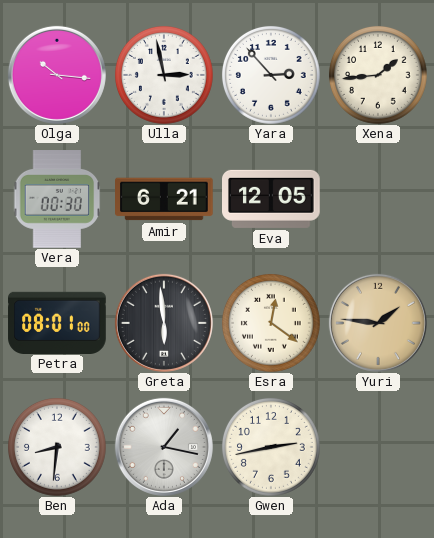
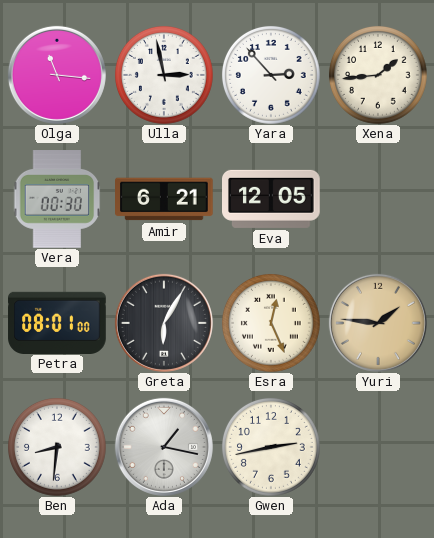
Olga: 10:16 -> 11:16 (57, 75)
Greta: 5:59 -> 6:05 (164, 323)
Esra: 12:21 -> 12:26 (271, 323)
